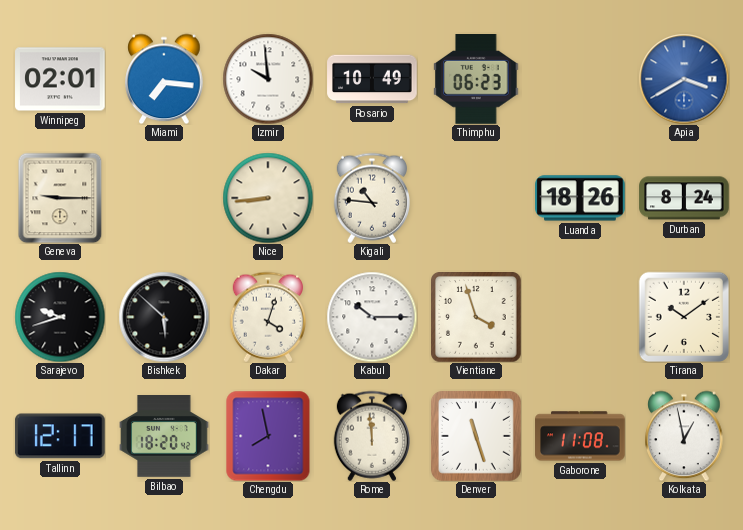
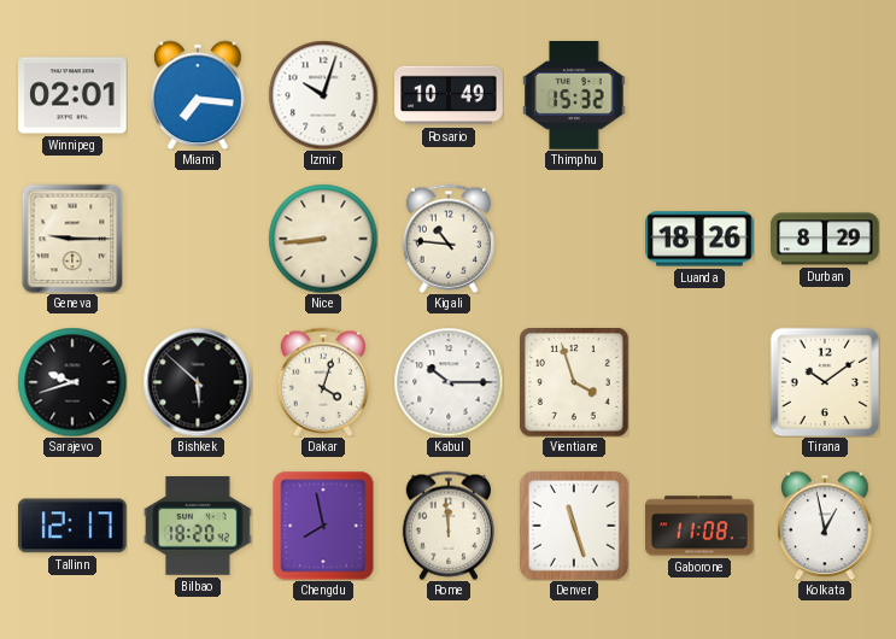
Izmir: 9:59 -> 10:03 (323, 95)
Thimphu: 06:23 -> 15:32 (574, 96)
Apia: 3:40 -> none (684, 79)
Durban: 8:24 -> 8:29 (825, 239)
